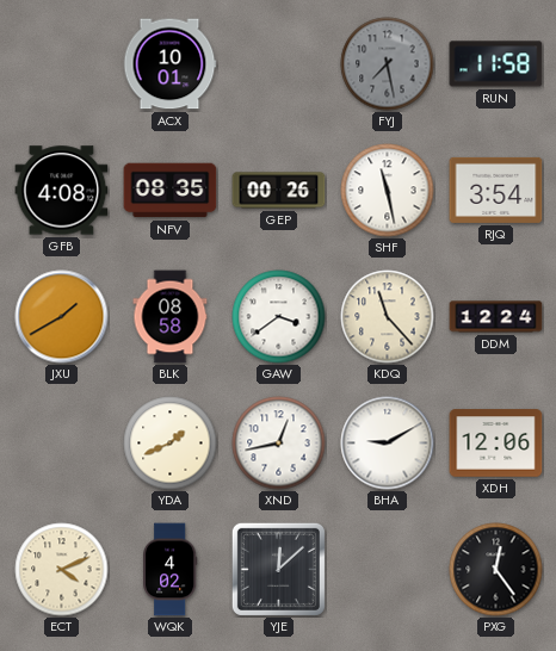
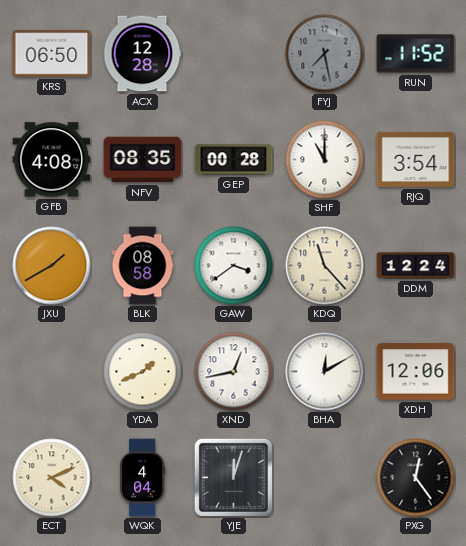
KRS: none -> 06:50 (52, 54)
ACX: 10:01 -> 12:28 (142, 54)
RUN: 11:58 -> 11:52 (416, 54)
GEP: 00:26 -> 00:28 (234, 160)
SHF: 11:28 -> 11:00 (325, 160)
BHA: 9:10 -> 12:10 (325, 372)
WQK: 4:02 -> 4:04 (143, 478)
YJE: 12:08 -> 12:03 (233, 477)
